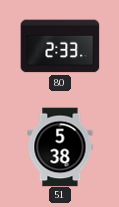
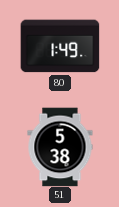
80: 2:33 -> 1:49 (60, 46)
